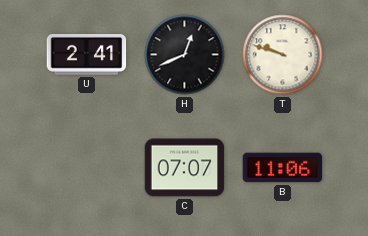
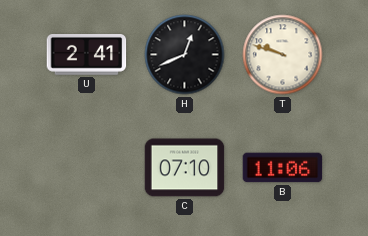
C: 07:07 -> 07:10 (185, 168)
